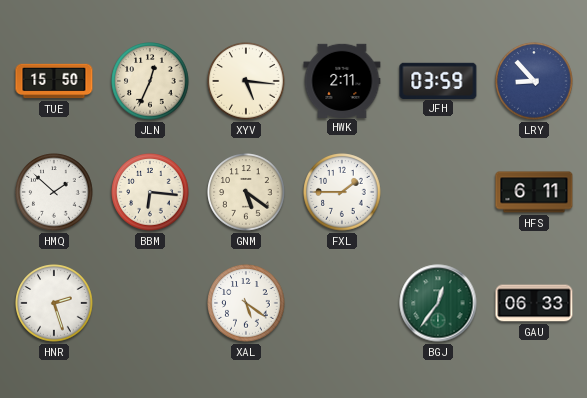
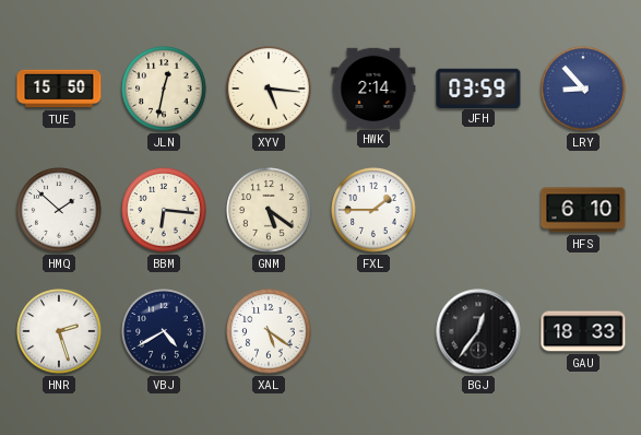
JLN: 12:34 -> 12:32 (164, 89)
HWK: 2:11 -> 2:14 (373, 87)
HFS: 6:11 -> 6:10 (583, 210)
VBJ: none -> 4:40 (164, 331)
BGJ dial: green -> black (478, 331)
GAU: 06:33 -> 18:33 (583, 331)
